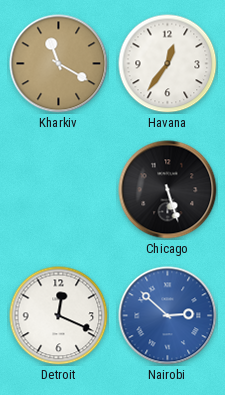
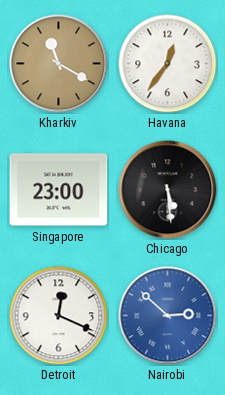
Singapore: none -> 23:00 (59, 190)
Chicago: 5:27 -> 5:29 (168, 190)
